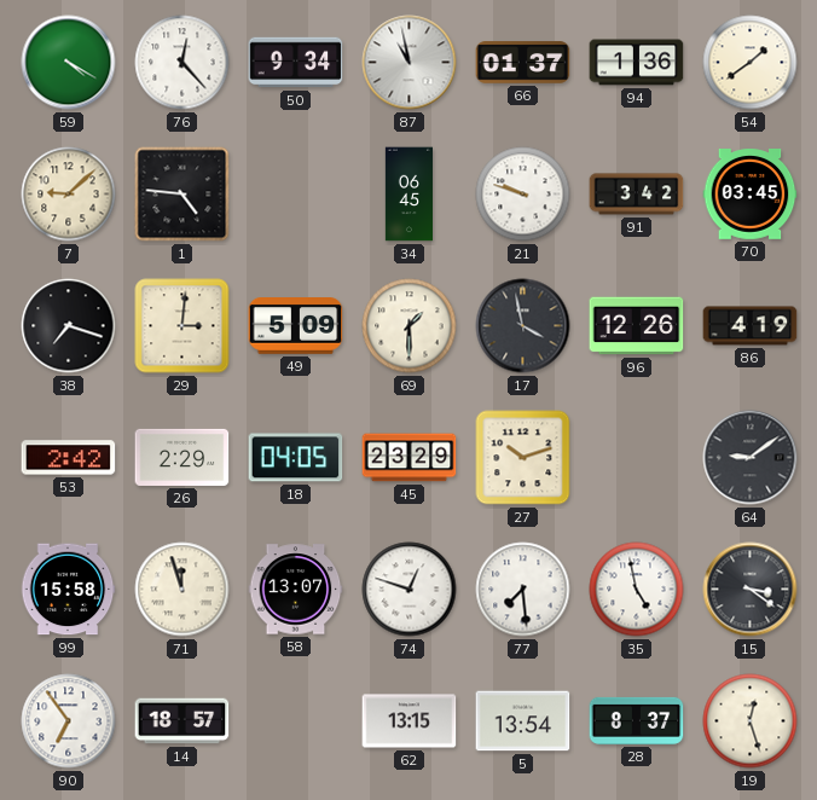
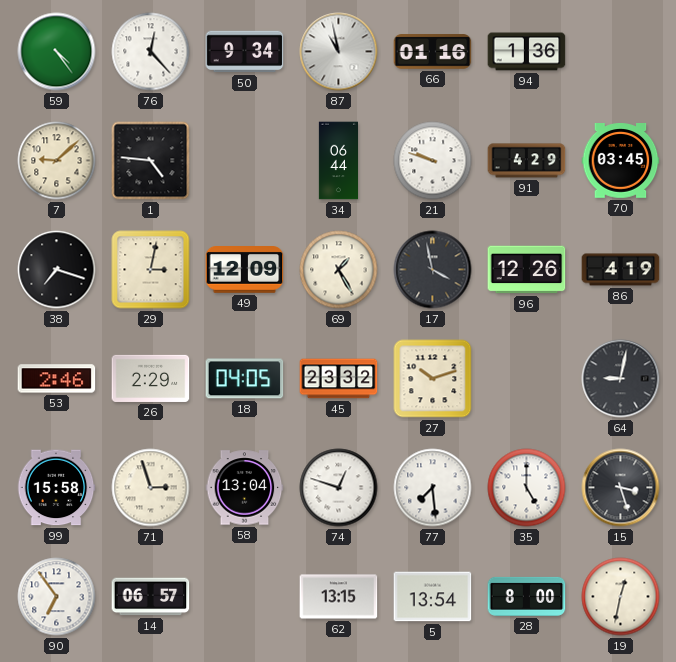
59: 4:20 -> 4:24 (57, 52)
66: 01:37 -> 01:16 (433, 52)
54: 1:39 -> none (751, 63)
34: 06:45 -> 06:44 (338, 161)
91: 3:42 -> 4:29 (527, 161)
29: 3:01 -> 3:02 (151, 270)
49: 5:09 -> 12:09 (245, 270)
69: 1:30 -> 1:25 (339, 270)
53: 2:42 -> 2:46 (57, 379)
45: 23:29 -> 23:32 (339, 379)
64: 9:09 -> 9:02 (621, 379)
71: 11:57 -> 2:57 (151, 488)
58: 13:07 -> 13:04 (245, 488)
35: 4:58 -> 5:00 (527, 488)
15: 3:21 -> 3:27 (621, 488)
14: 18:57 -> 06:57 (151, 597)
28: 8:37 -> 8:00 (527, 596)
19: 12:27 -> 12:32 (621, 597)
